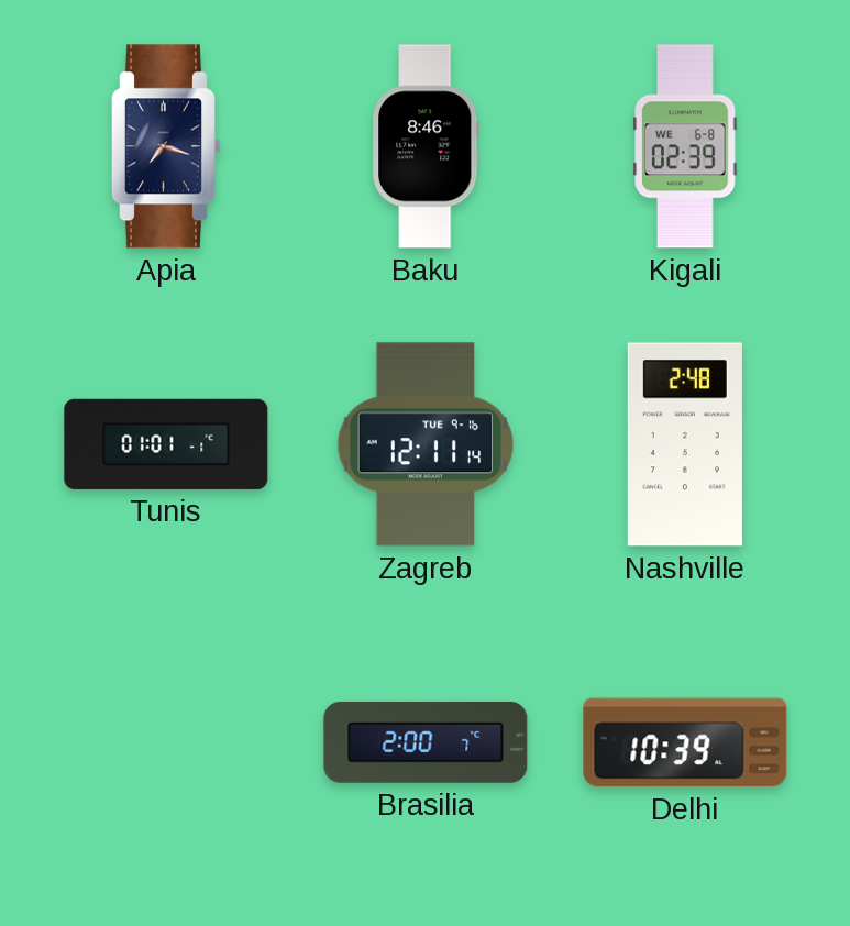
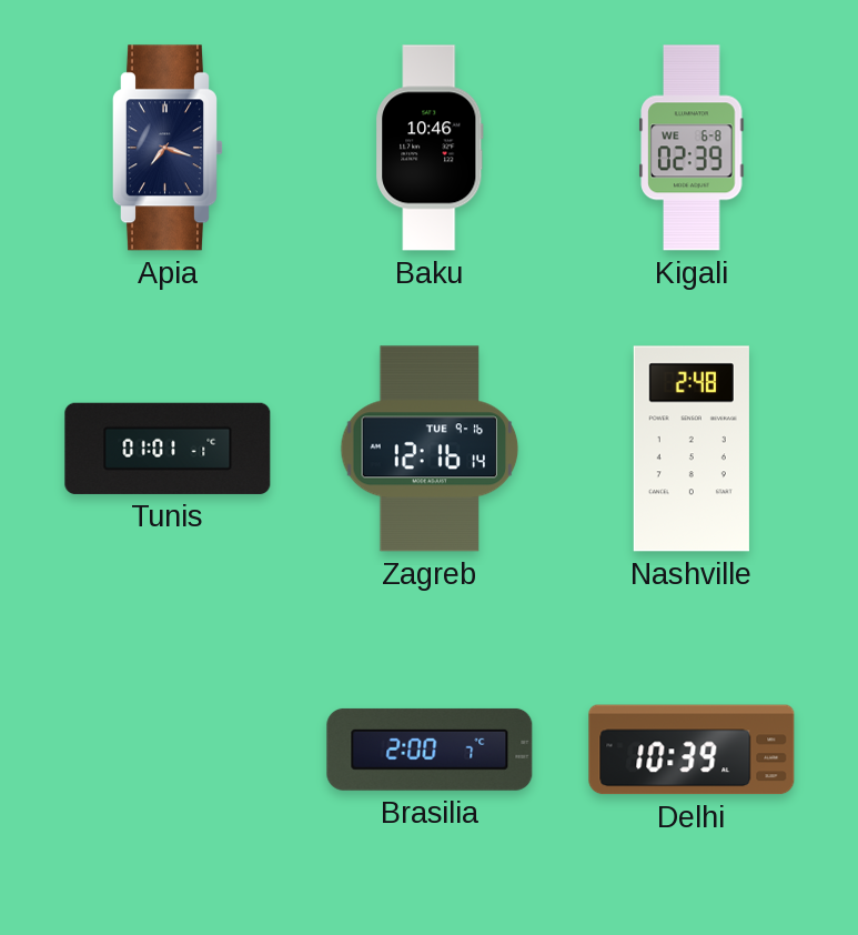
Baku: 8:46 -> 10:46 (430, 148)
Zagreb: 12:11 -> 12:16 (430, 449)
